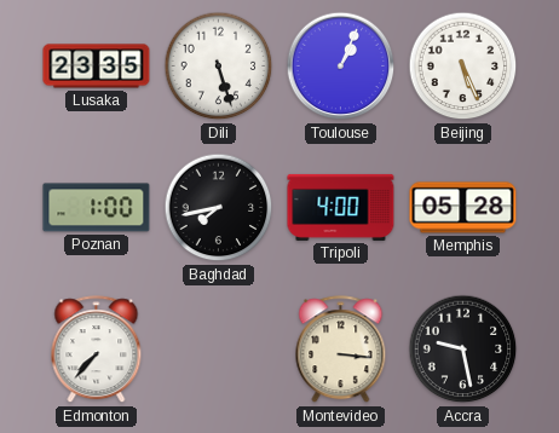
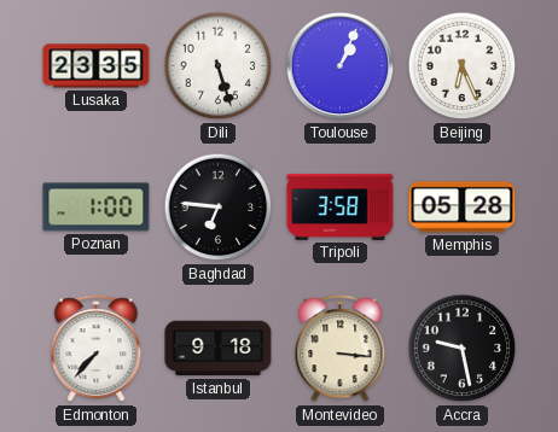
Beijing: 5:26 -> 6:26 (463, 66)
Baghdad: 7:43 -> 6:46 (219, 208)
Tripoli: 4:00 -> 3:58 (341, 206)
Istanbul: none -> 9:18 (219, 349)
